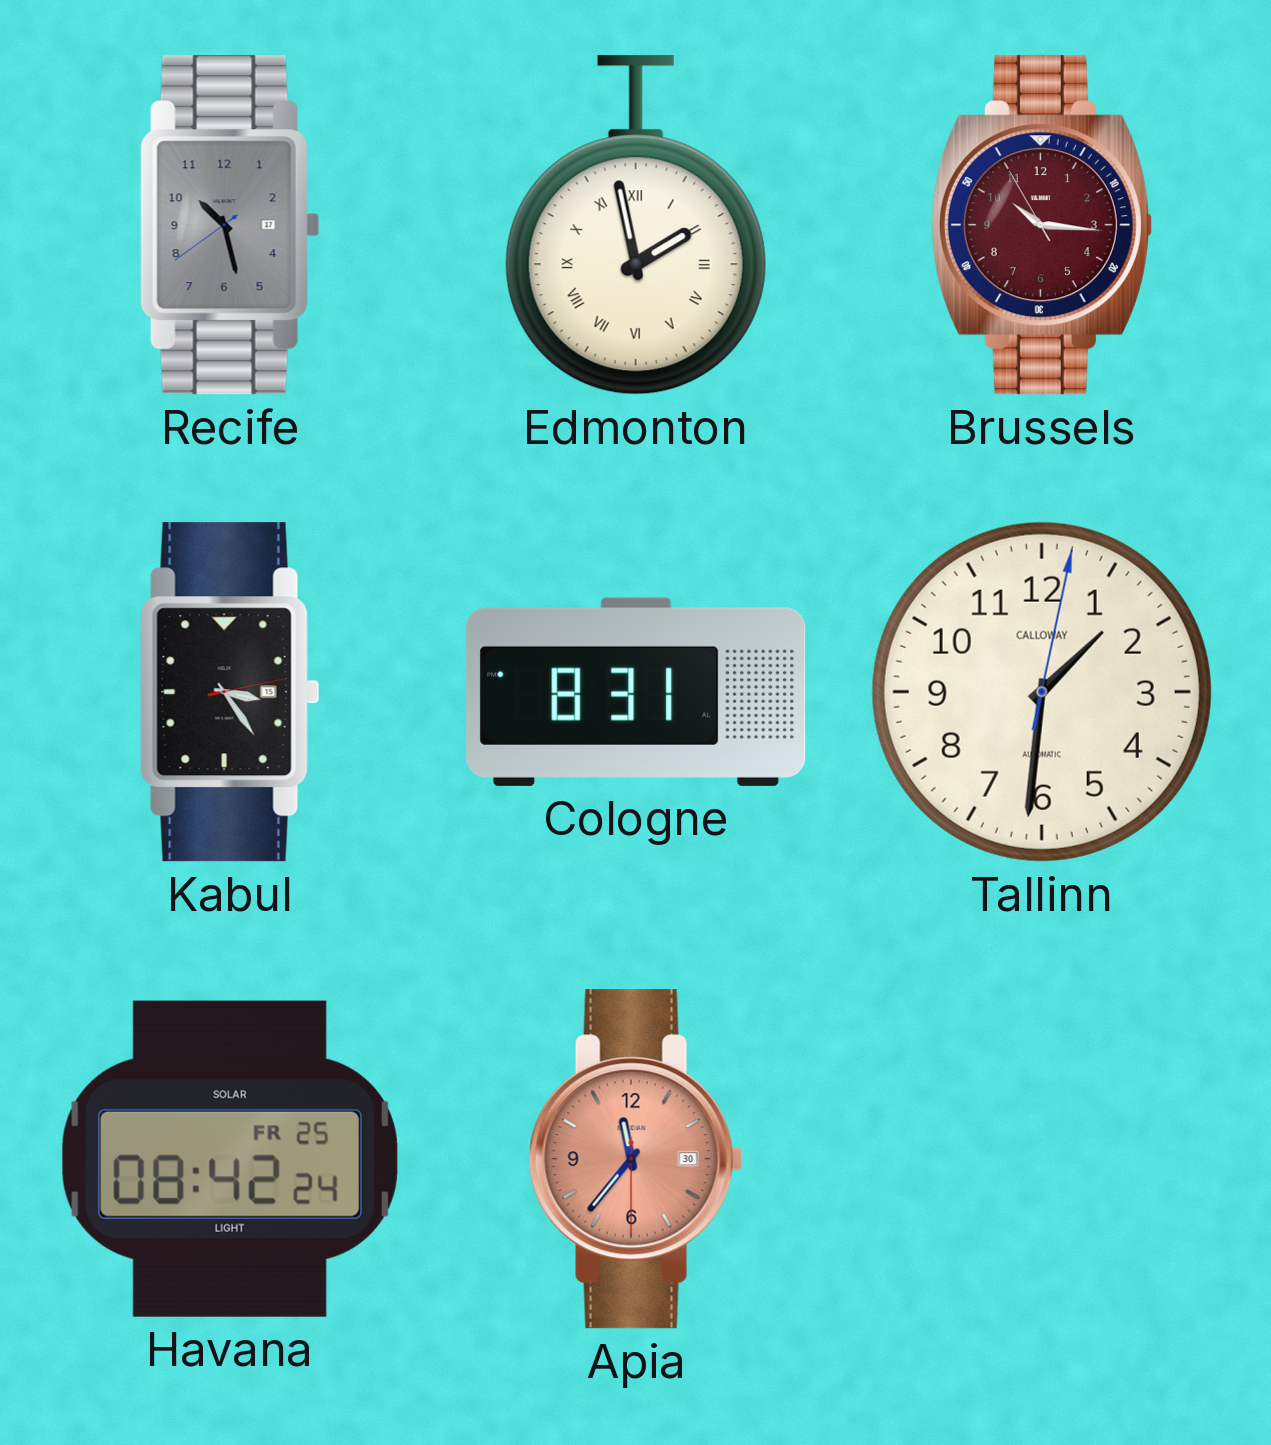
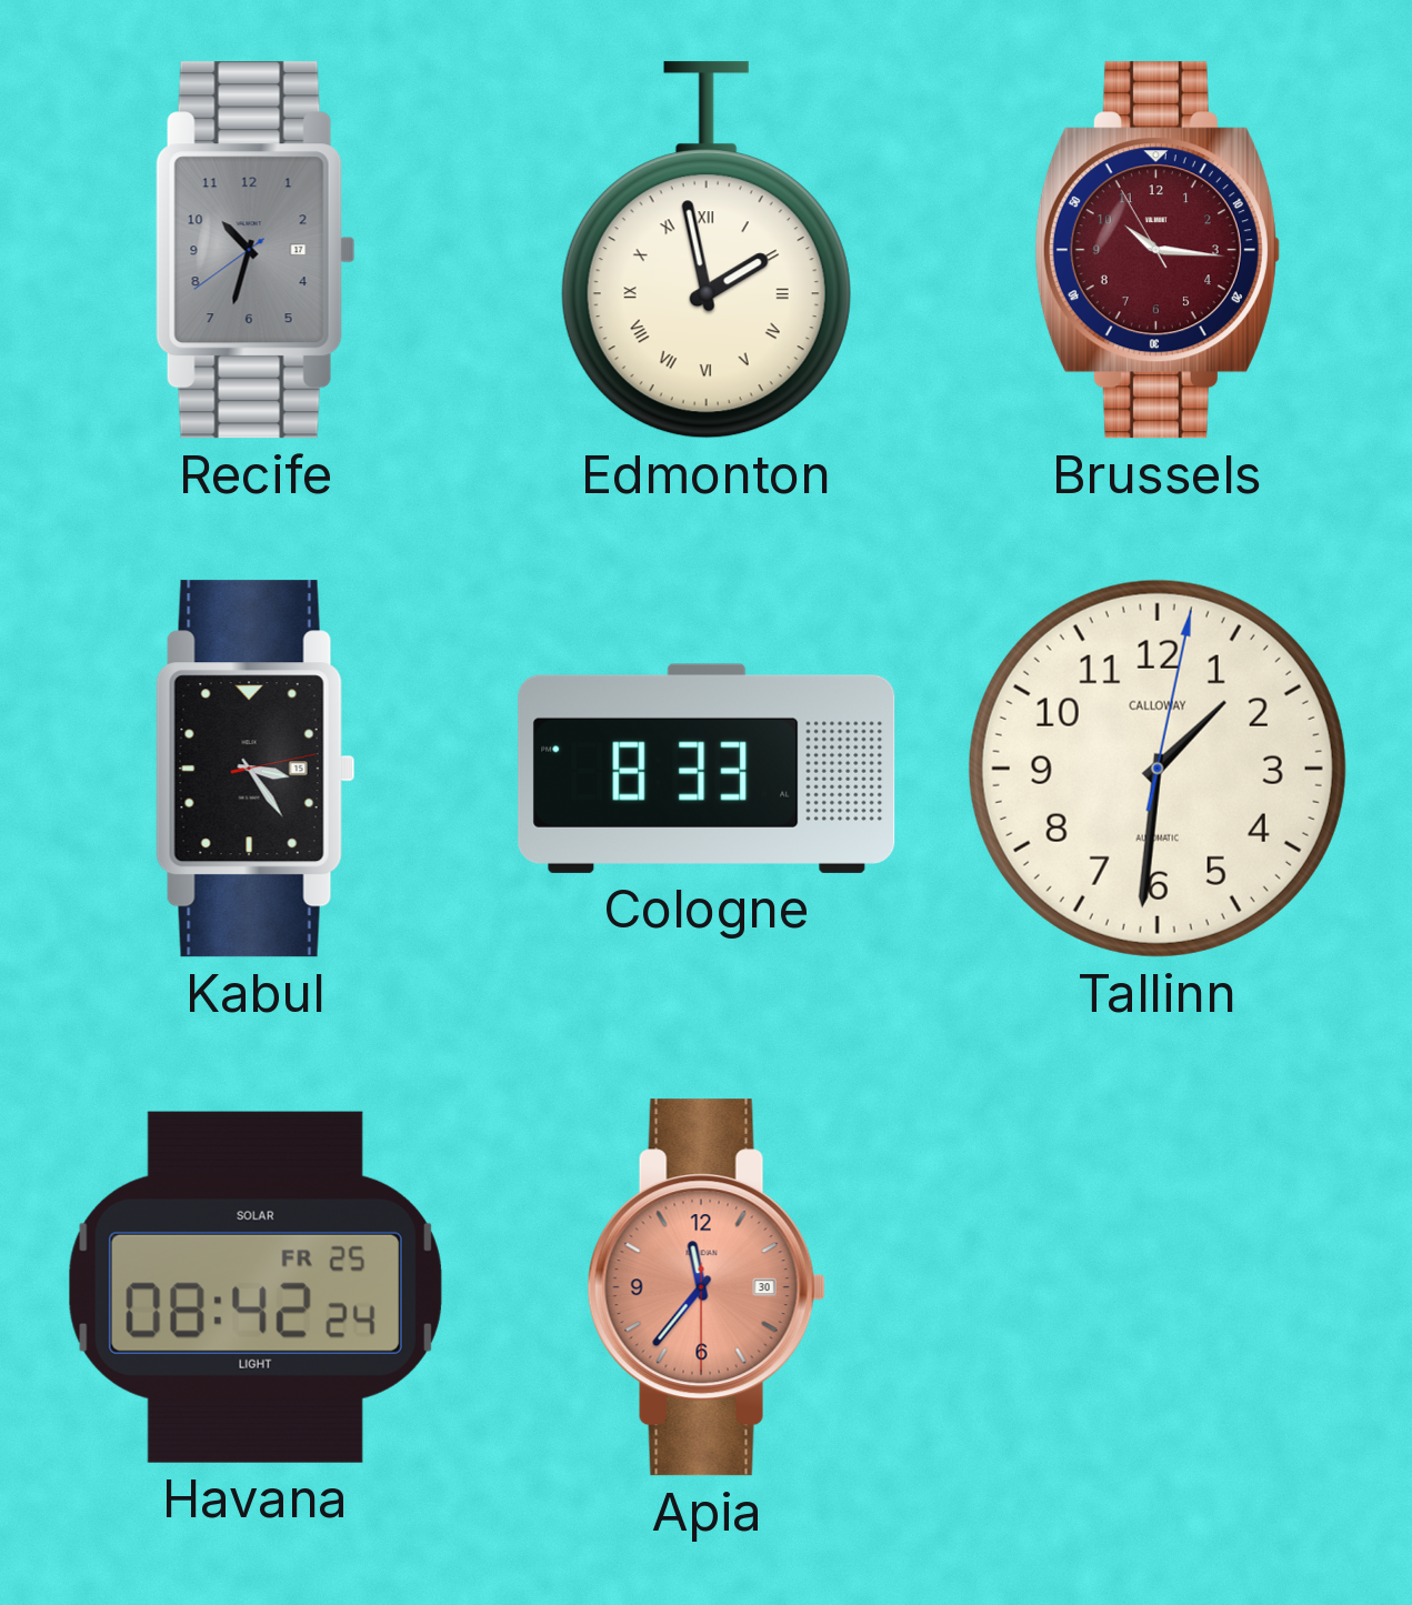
Recife: 10:27 -> 10:32 (256, 250)
Cologne: 8:31 -> 8:33 (707, 769)
